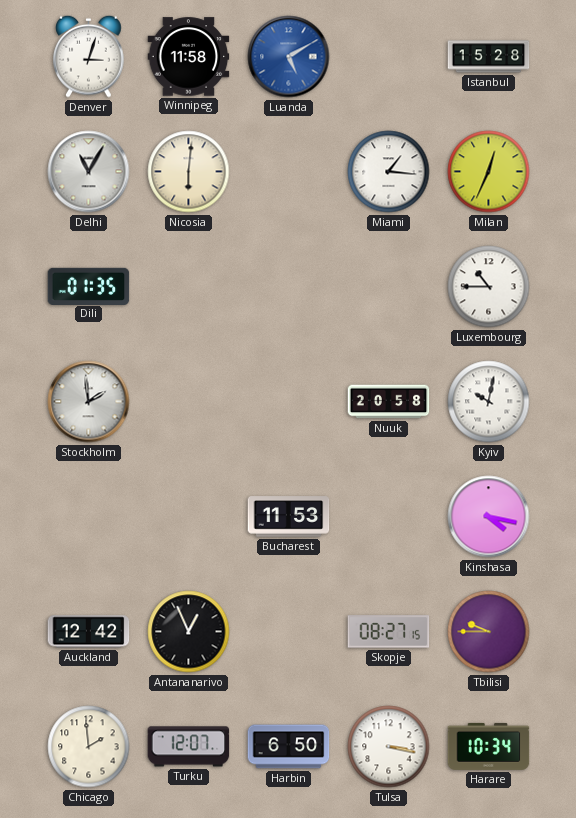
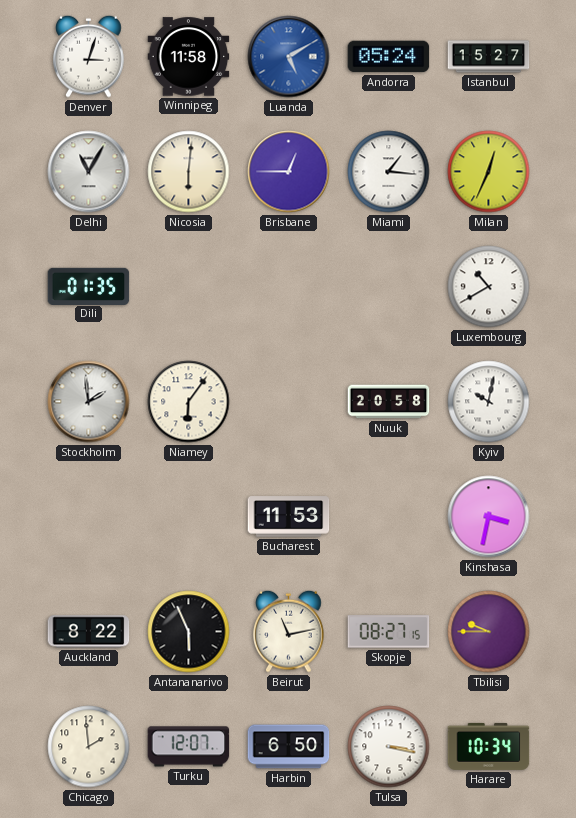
Andorra: none -> 05:24 (389, 57)
Istanbul: 15:28 -> 15:27 (489, 57)
Brisbane: none -> 12:45 (289, 172)
Luxembourg: 10:45 -> 10:40 (489, 287)
Niamey: none -> 6:06 (189, 402)
Kinshasa: 4:17 -> 3:32 (489, 517)
Auckland: 12:42 -> 8:22 (89, 632)
Antananarivo: 12:56 -> 5:56 (189, 632)
Beirut: none -> 11:13 (289, 631)
